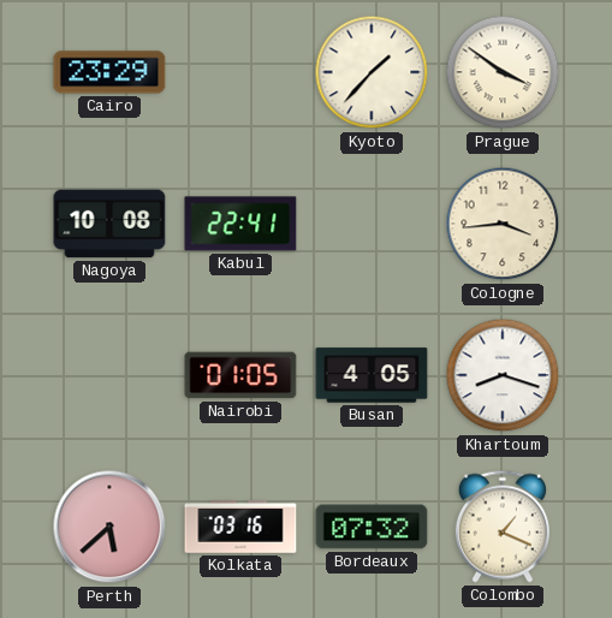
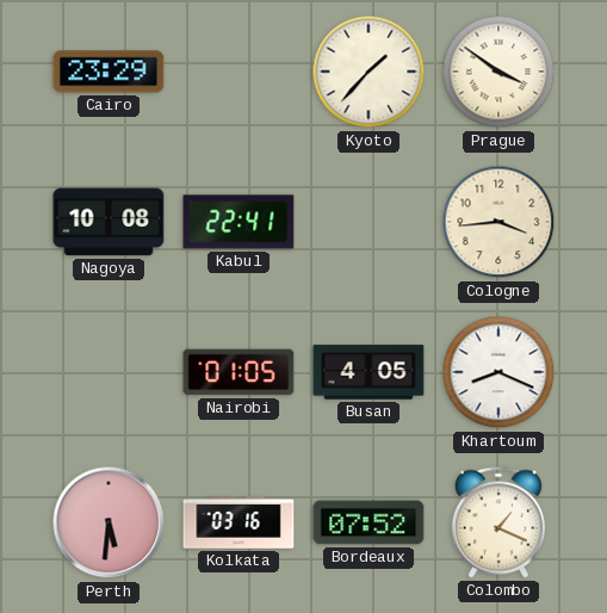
Khartoum: 8:18 -> 8:19 (498, 372)
Perth: 5:38 -> 5:31 (109, 522)
Bordeaux: 07:32 -> 07:52 (368, 522)
